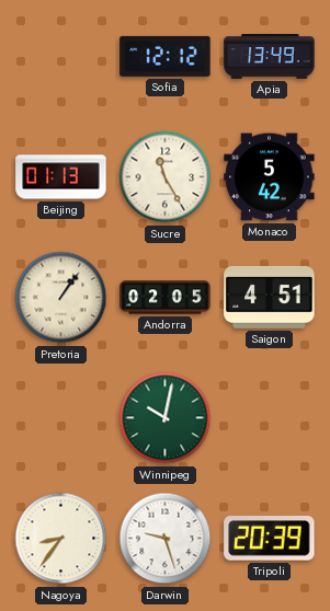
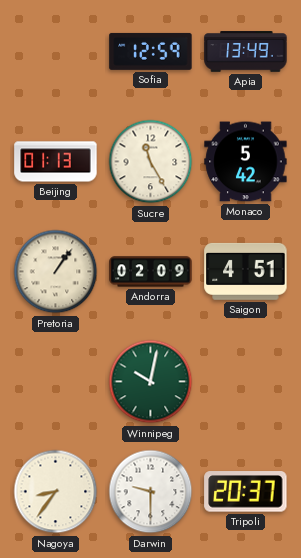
Sofia: 12:12 -> 12:59 (151, 51)
Andorra: 02:05 -> 02:09 (151, 272)
Darwin: 9:27 -> 9:30 (151, 492)
Tripoli: 20:39 -> 20:37 (246, 492)
